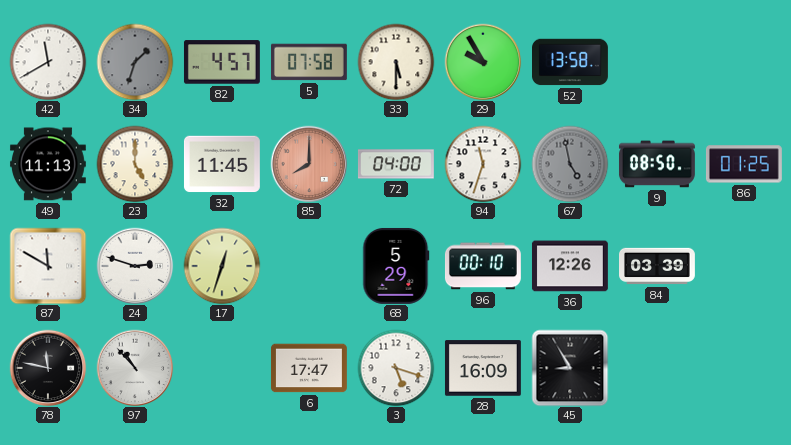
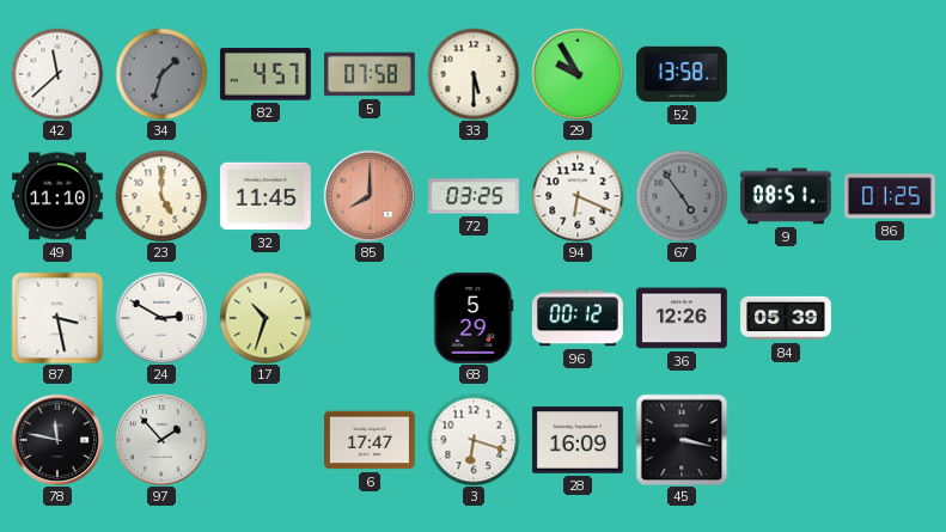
42: 11:40 -> 11:38 (57, 74)
49: 11:13 -> 11:10 (57, 196)
72: 04:00 -> 03:25 (474, 196)
94: 11:33 -> 6:19 (578, 196)
67: 4:58 -> 4:54 (682, 196)
9: 08:50 -> 08:51 (786, 196)
87: 11:50 -> 3:28 (57, 318)
24: 2:48 -> 2:50 (161, 318)
17: 12:33 -> 10:33 (266, 318)
96: 00:10 -> 00:12 (578, 318)
84: 03:39 -> 05:39 (787, 318)
97: 10:53 -> 1:53 (161, 440)
3: 5:18 -> 6:18 (474, 440)
45: 8:55 -> 3:17 (682, 440)
